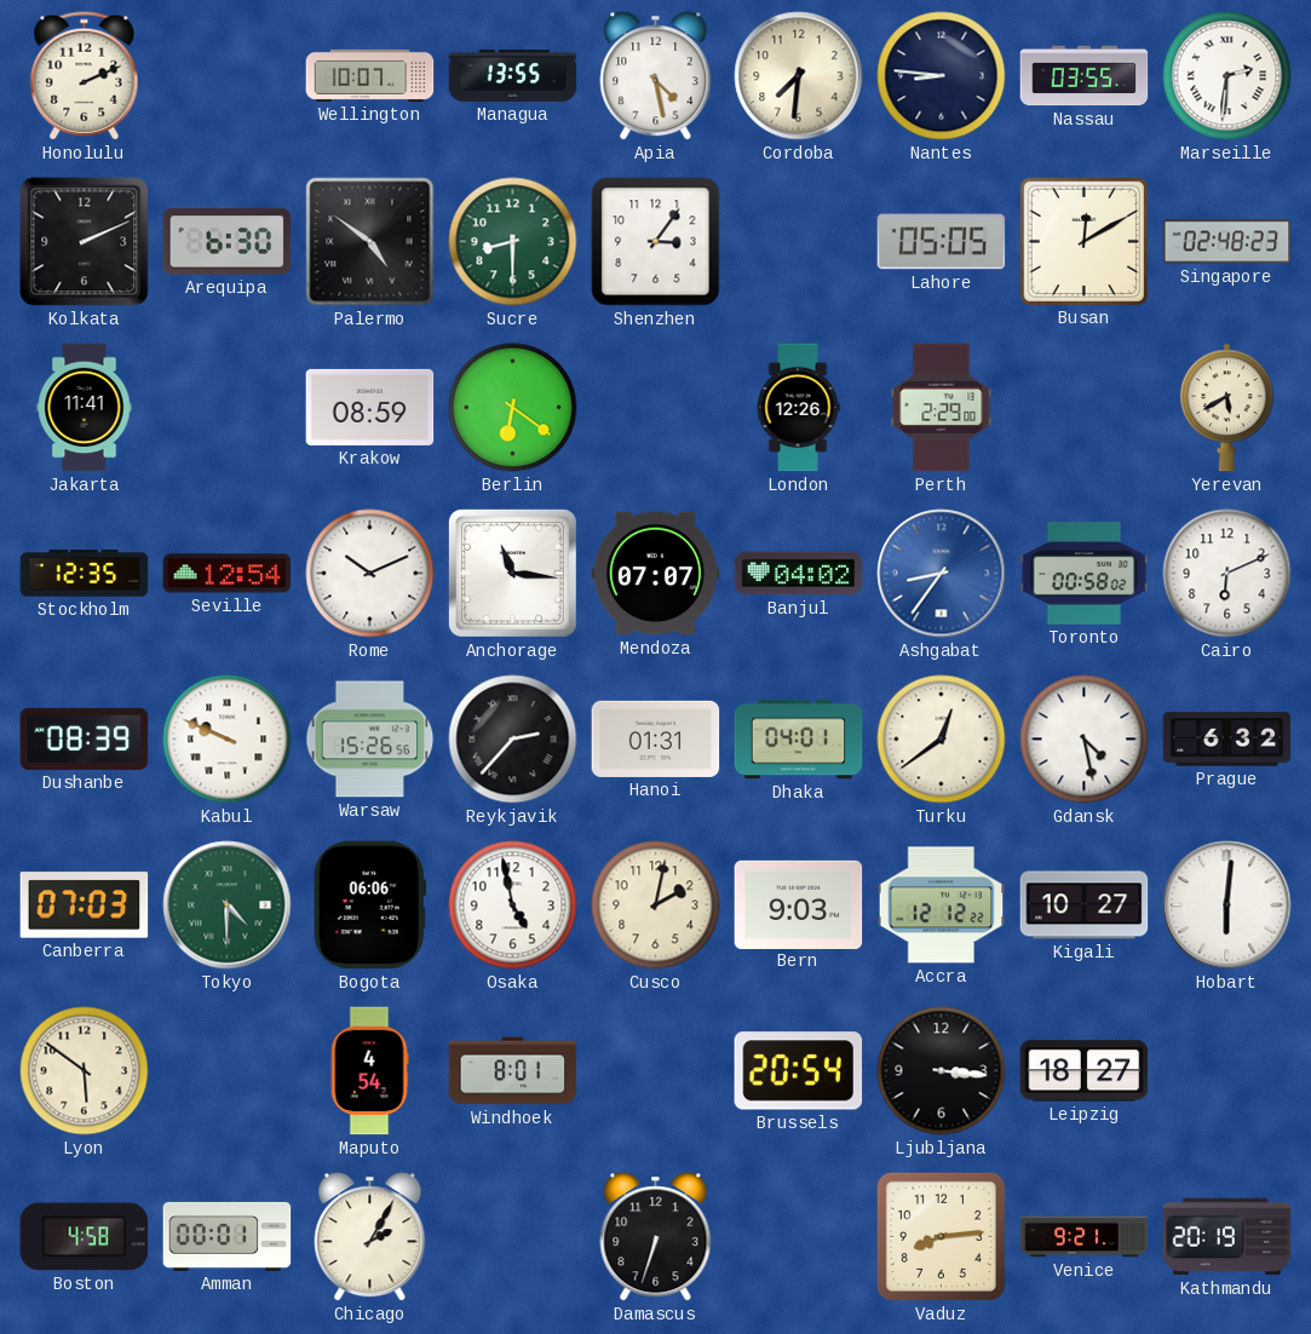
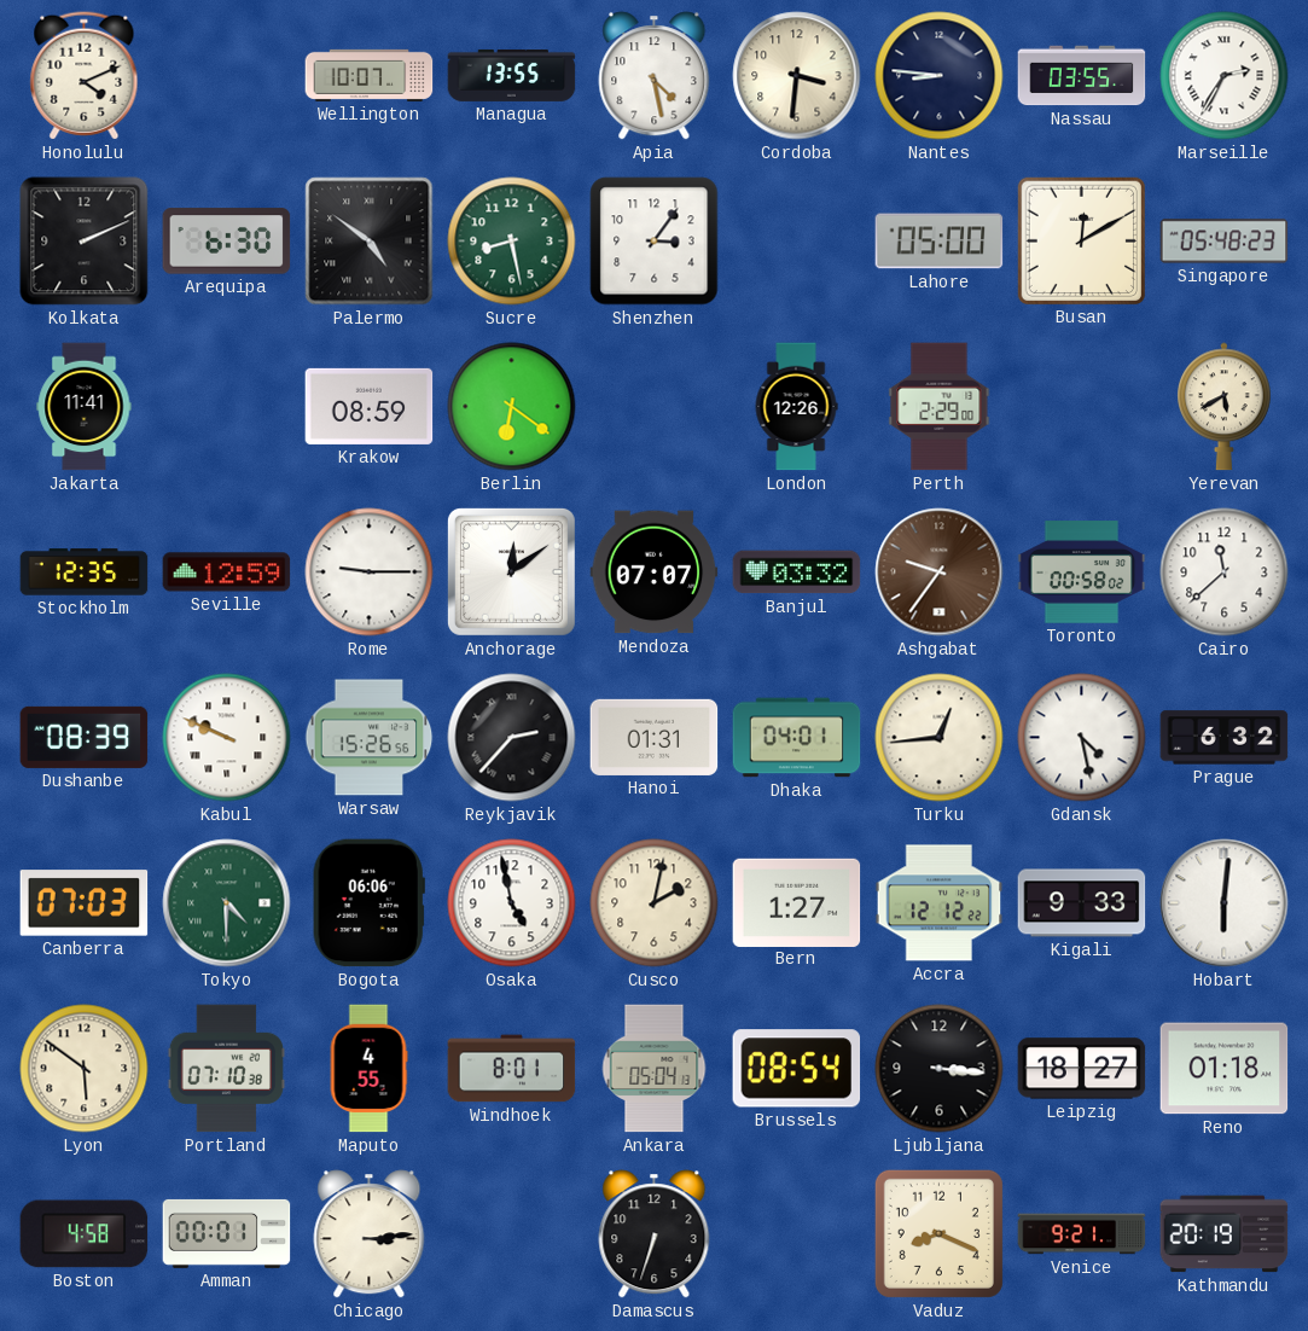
Honolulu: 2:11 -> 4:11 (85, 76)
Cordoba: 7:31 -> 3:31 (797, 76)
Marseille: 2:31 -> 2:35 (1225, 76)
Sucre: 8:30 -> 8:28 (512, 242)
Lahore: 05:05 -> 05:00 (940, 242)
Singapore: 02:48 -> 05:48 (1225, 242)
Seville: 12:54 -> 12:59 (227, 572)
Rome: 10:11 -> 9:15 (370, 572)
Anchorage: 11:16 -> 12:09 (511, 571)
Banjul: 04:02 -> 03:32 (797, 572)
Ashgabat: 8:36 -> 9:36 (940, 572)
Ashgabat dial: blue -> brown (940, 572)
Cairo: 6:11 -> 11:38 (1225, 572)
Turku: 12:39 -> 12:44 (940, 738)
Bern: 9:03 -> 1:27 (797, 902)
Kigali: 10:27 -> 9:33 (1082, 903)
Portland: none -> 07:10 (226, 1069)
Maputo: 4:54 -> 4:55 (368, 1069)
Ankara: none -> 05:04 (655, 1069)
Brussels: 20:54 -> 08:54 (797, 1069)
Reno: none -> 01:18 (1225, 1069)
Chicago: 2:05 -> 3:14 (370, 1234)
Vaduz: 8:14 -> 8:19 (938, 1233)
